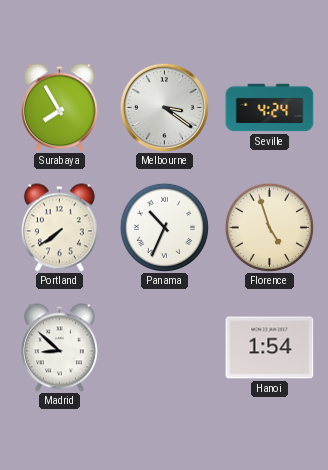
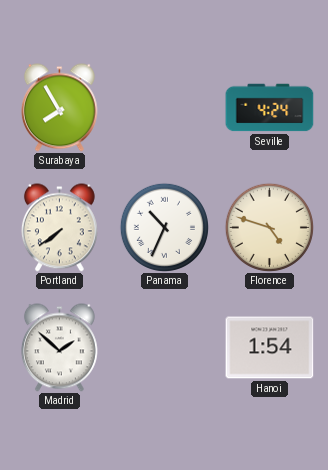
Melbourne: 3:21 -> none (164, 107)
Florence: 4:57 -> 4:48 (269, 227)
Madrid: 8:52 -> 1:52 (59, 348)
